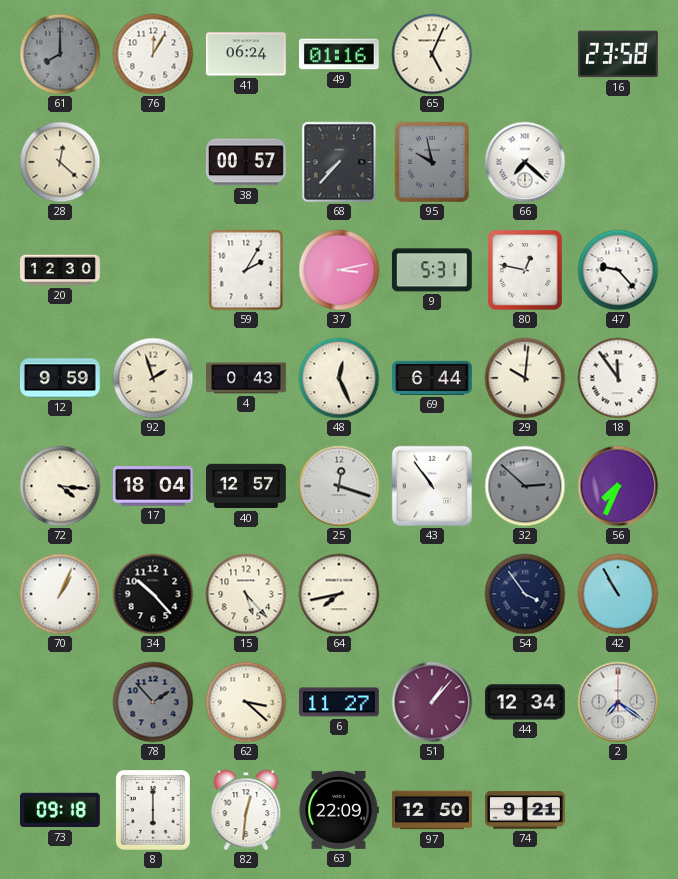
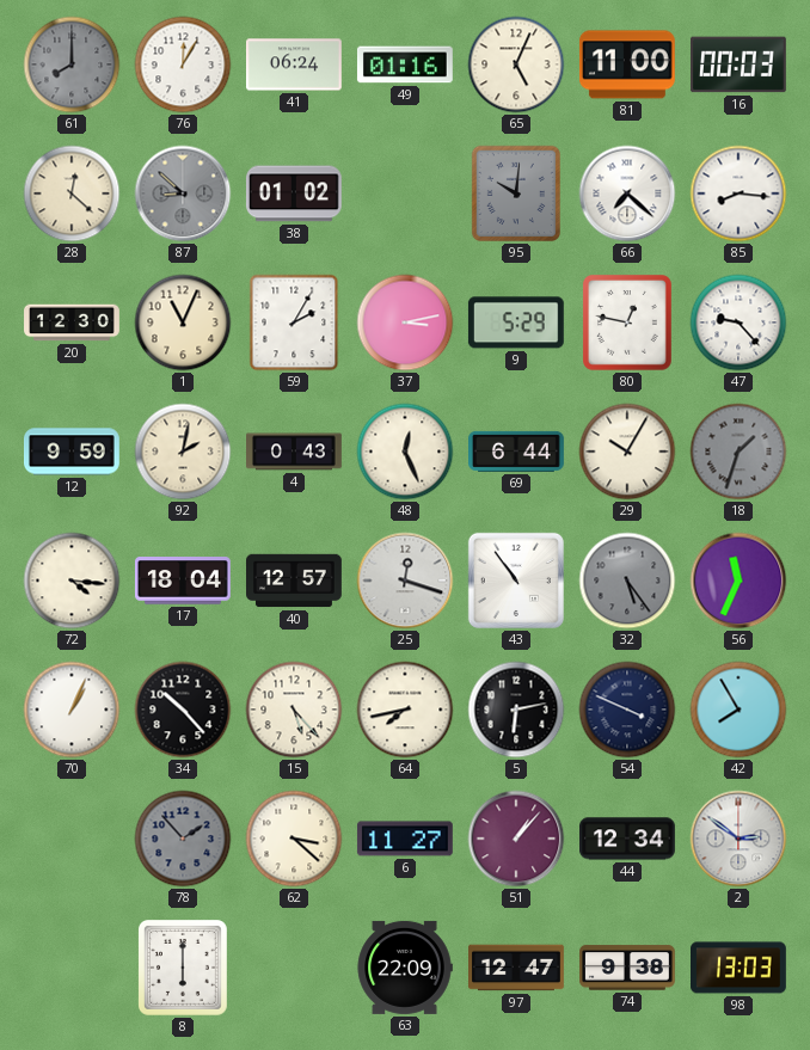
81: none -> 11:00 (627, 65)
16: 23:58 -> 00:03 (738, 65)
87: none -> 8:52 (183, 194)
38: 00:57 -> 01:02 (294, 194)
68: 7:37 -> none (339, 162)
95: 9:58 -> 10:01 (515, 194)
85: none -> 8:16 (738, 194)
1: none -> 11:04 (183, 323)
9: 5:31 -> 5:29 (516, 323)
92: 1:57 -> 2:02 (183, 452)
29: 10:01 -> 10:05 (627, 452)
18: 11:54 -> 1:33 (738, 452)
18 dial: white -> grey (738, 452)
32: 2:52 -> 5:24 (627, 581)
56: 7:34 -> 11:34 (738, 581)
5: none -> 6:13 (516, 710)
54: 3:54 -> 3:49 (627, 710)
42: 10:55 -> 7:55 (738, 710)
2: 7:21 -> 2:51 (738, 839)
73: 09:18 -> none (61, 810)
82: 12:31 -> none (246, 810)
97: 12:50 -> 12:47 (517, 968)
74: 9:21 -> 9:38 (628, 968)
98: none -> 13:03 (740, 968)
